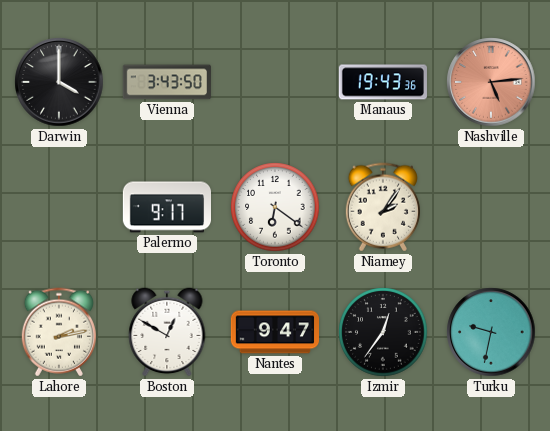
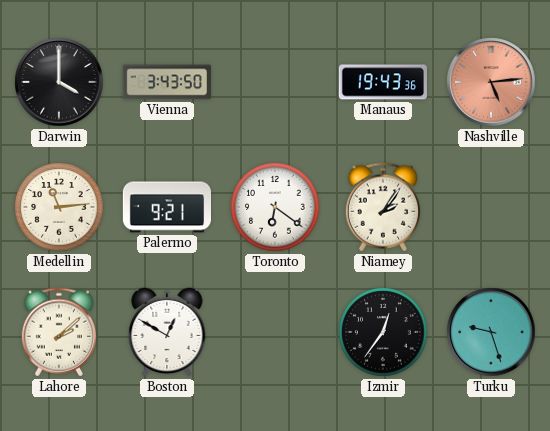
Medellin: none -> 11:14 (59, 207)
Palermo: 9:17 -> 9:21 (166, 207)
Lahore: 2:13 -> 2:08 (59, 332)
Nantes: 9:47 -> none (274, 332)
Turku: 9:32 -> 9:27 (491, 332)
